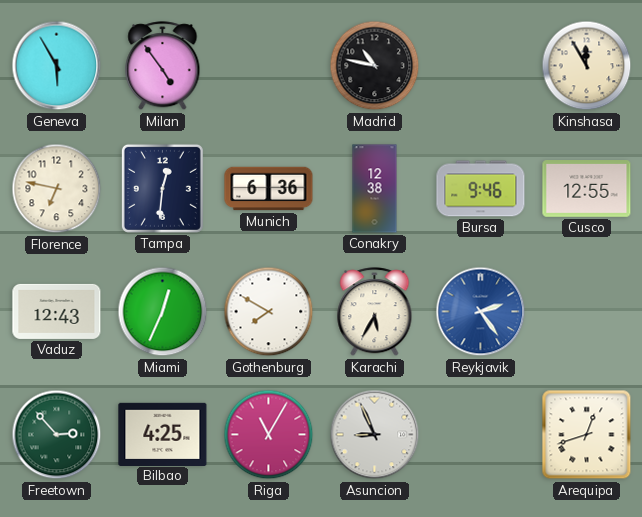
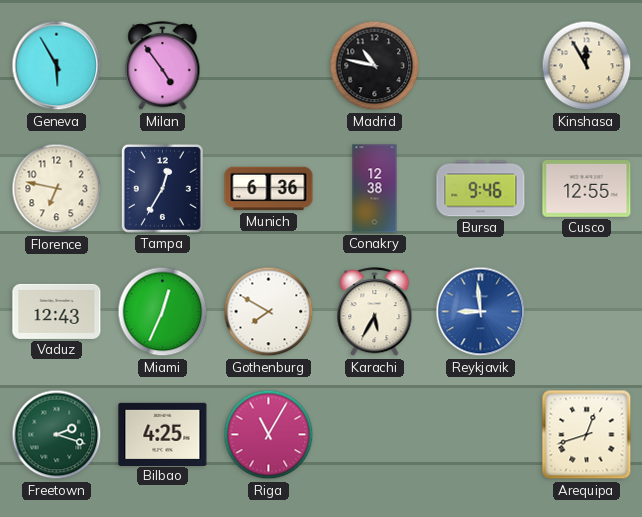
Tampa: 12:31 -> 12:35 (162, 188)
Reykjavik: 2:24 -> 8:59 (481, 312)
Freetown: 2:53 -> 2:18 (57, 435)
Asuncion: 8:56 -> none (375, 435)
